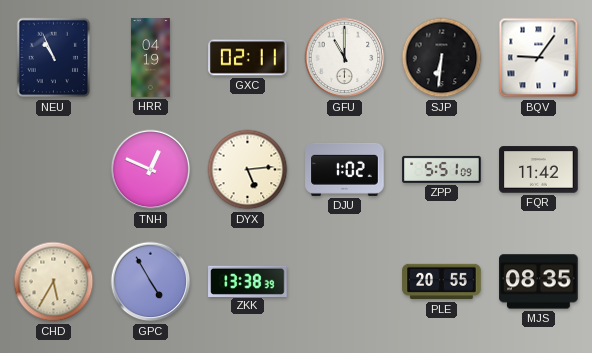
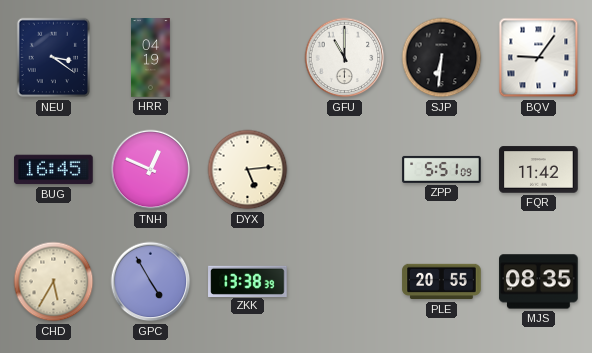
NEU: 10:56 -> 3:21 (54, 58)
GXC: 02:11 -> none (248, 58)
BUG: none -> 16:45 (54, 170)
DJU: 1:02 -> none (345, 169)
